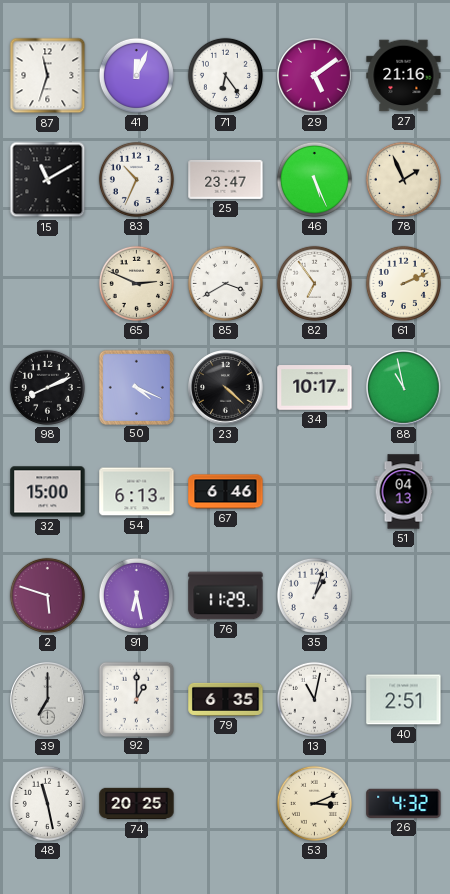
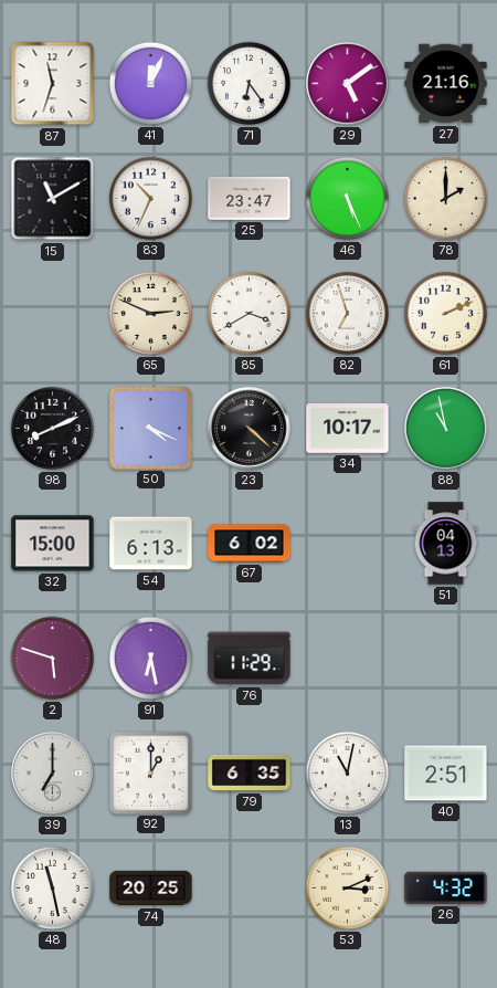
78: 1:56 -> 2:00 (445, 198)
82: 6:54 -> 6:57 (347, 313)
67: 6:46 -> 6:02 (250, 544)
35: 1:03 -> none (314, 595)
